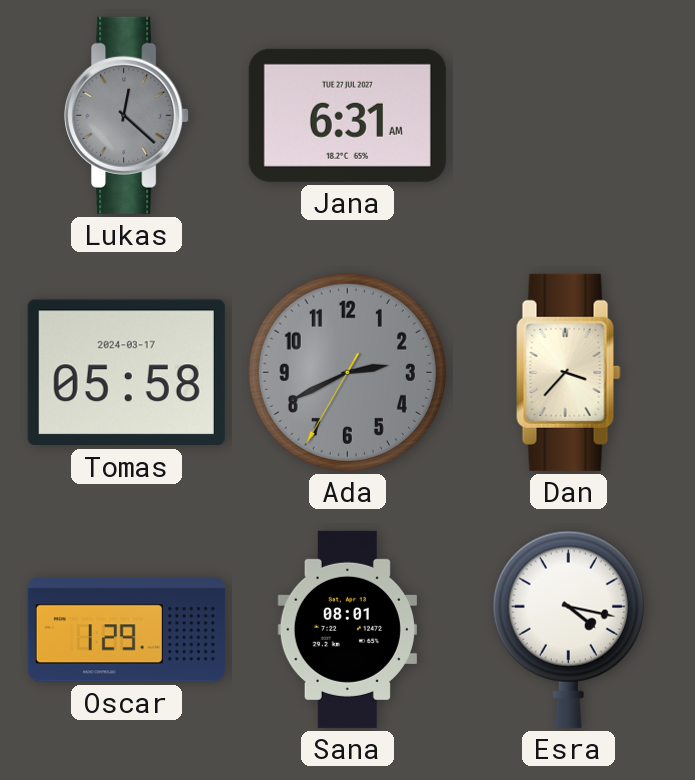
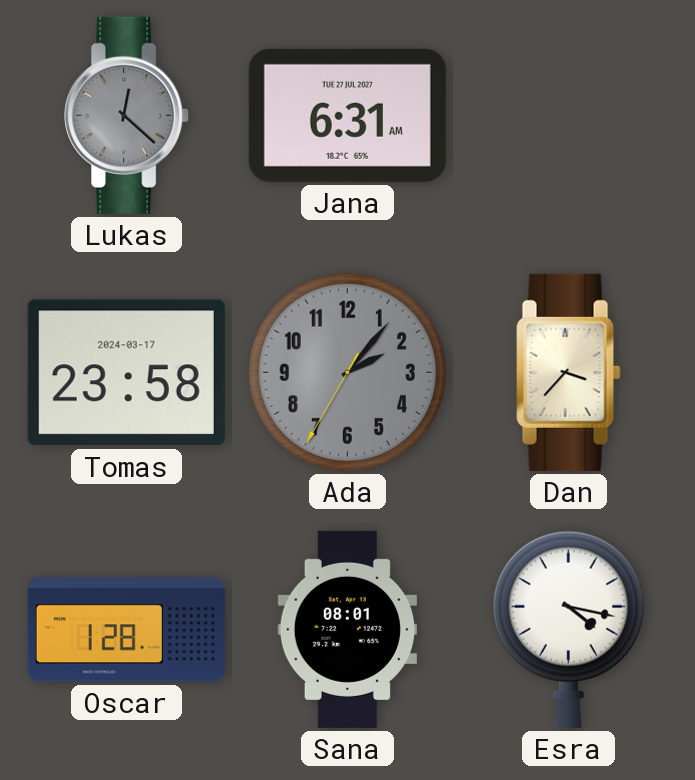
Tomas: 05:58 -> 23:58 (126, 373)
Ada: 2:40 -> 2:06 (347, 372)
Oscar: 1:29 -> 1:28 (126, 630)
